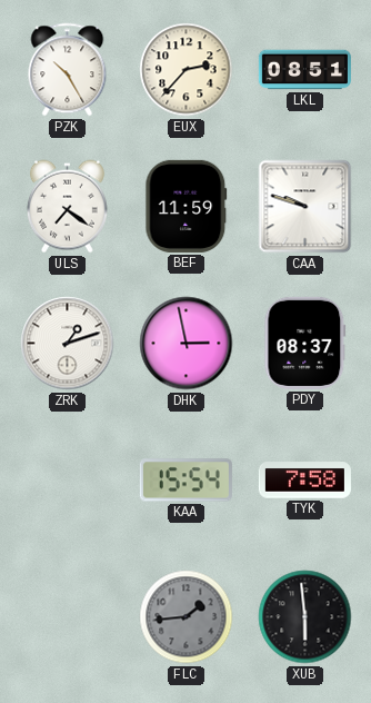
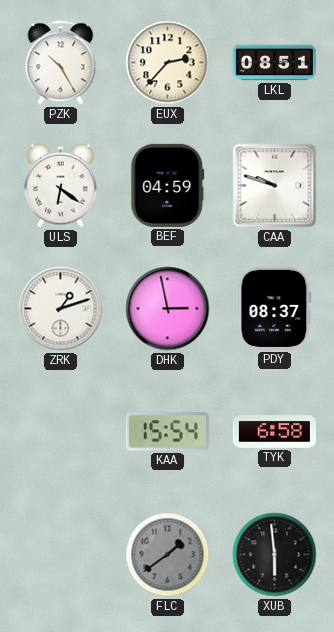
ULS: 7:21 -> 6:21 (60, 186)
BEF: 11:59 -> 04:59 (168, 185)
TYK: 7:58 -> 6:58 (274, 432)
FLC: 1:44 -> 1:39 (168, 555)
